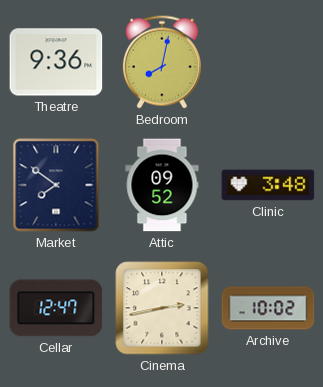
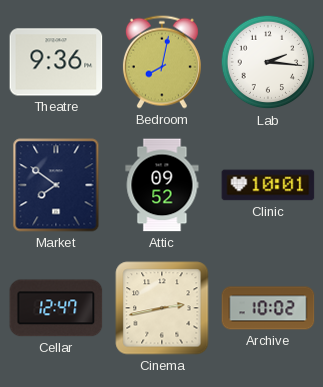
Lab: none -> 2:16 (268, 62)
Clinic: 3:48 -> 10:01 (268, 185)
